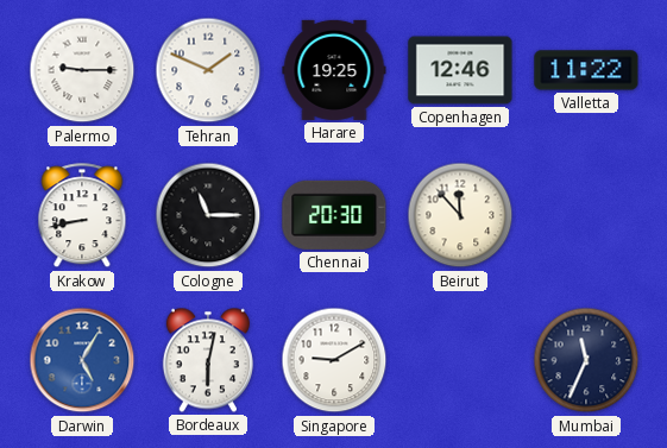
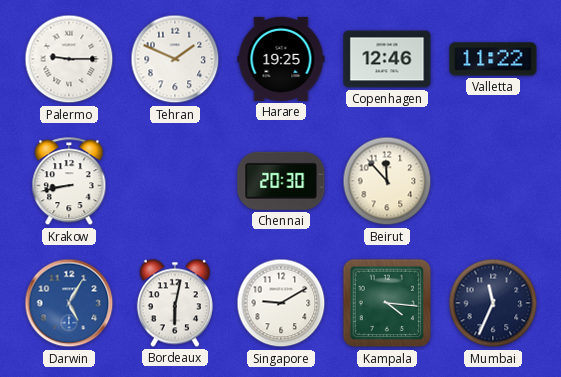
Cologne: 11:15 -> none (208, 215)
Kampala: none -> 4:16 (387, 303)
